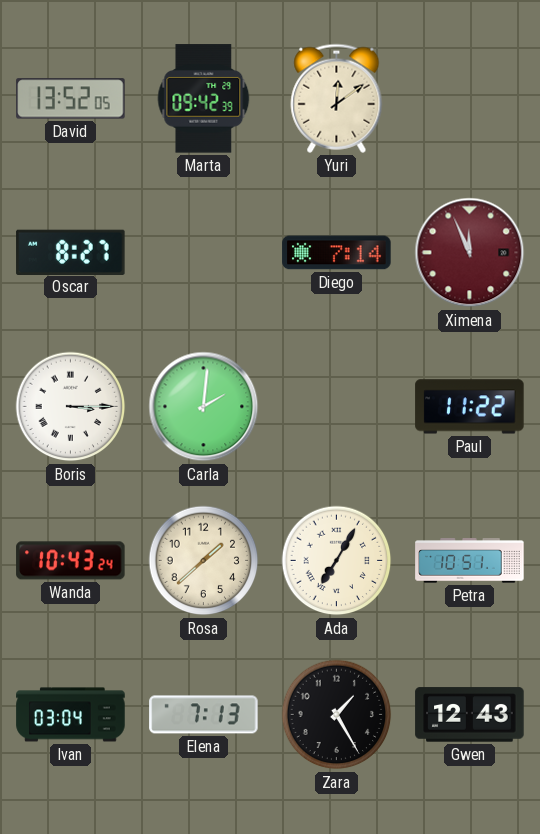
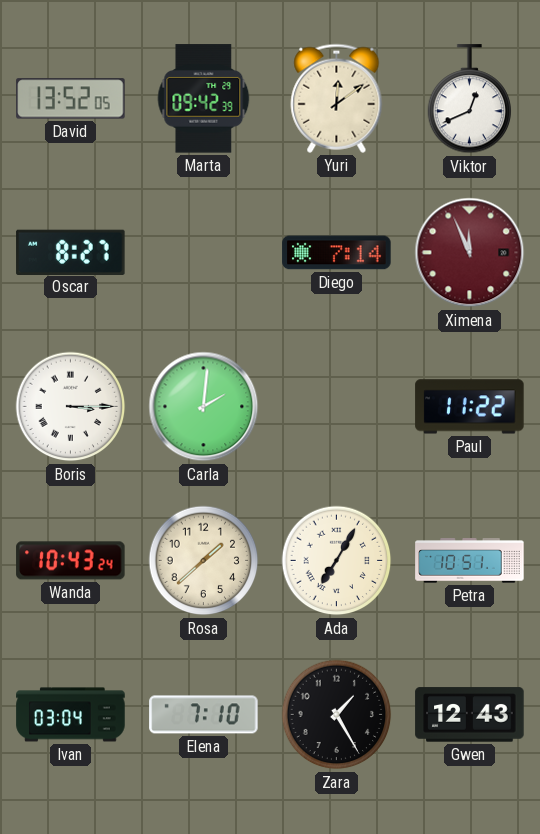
Viktor: none -> 12:41 (470, 99)
Elena: 7:13 -> 7:10 (204, 715)
